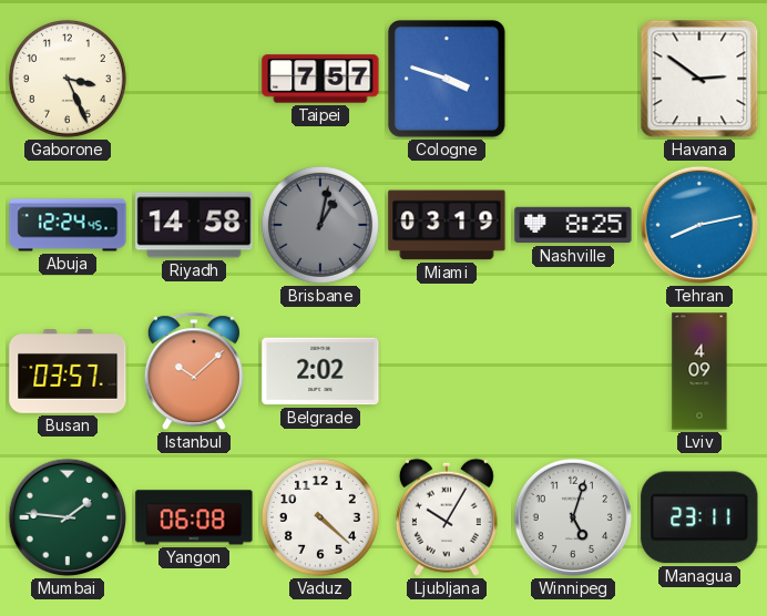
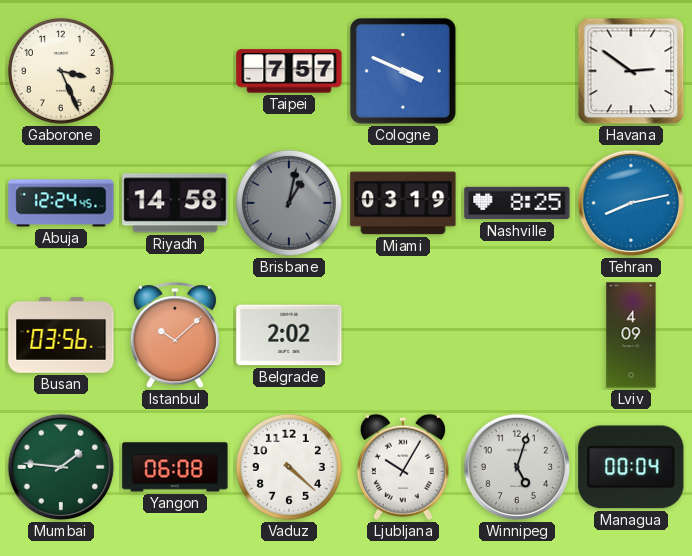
Cologne: 3:48 -> 3:49 (403, 71)
Busan: 03:57 -> 03:56 (61, 335)
Managua: 23:11 -> 00:04 (631, 467)
